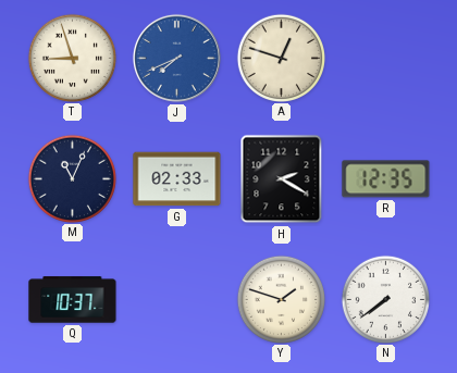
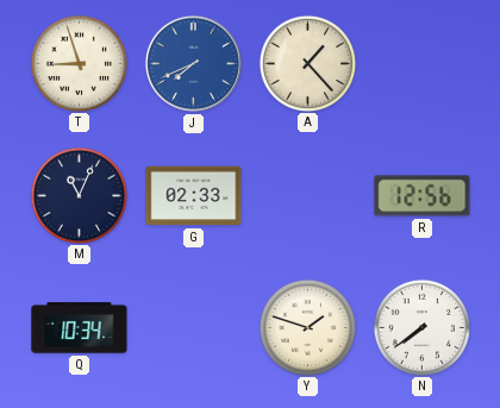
A: 12:48 -> 1:23 (307, 63)
H: 2:20 -> none (282, 179)
R: 12:35 -> 12:56 (423, 196)
Q: 10:37 -> 10:34 (80, 328)
